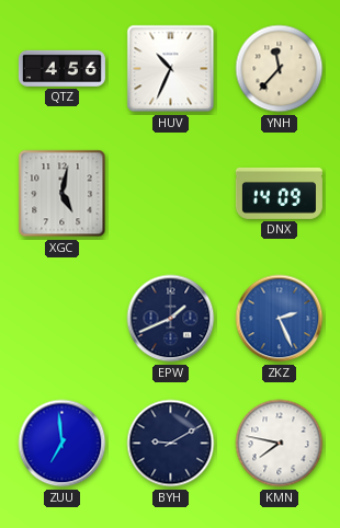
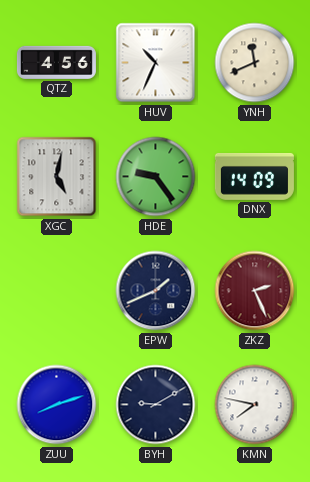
YNH: 11:37 -> 11:41 (255, 63)
HDE: none -> 9:24 (156, 177)
ZKZ dial: blue -> burgundy (255, 291)
ZUU: 6:59 -> 8:12 (57, 405)
